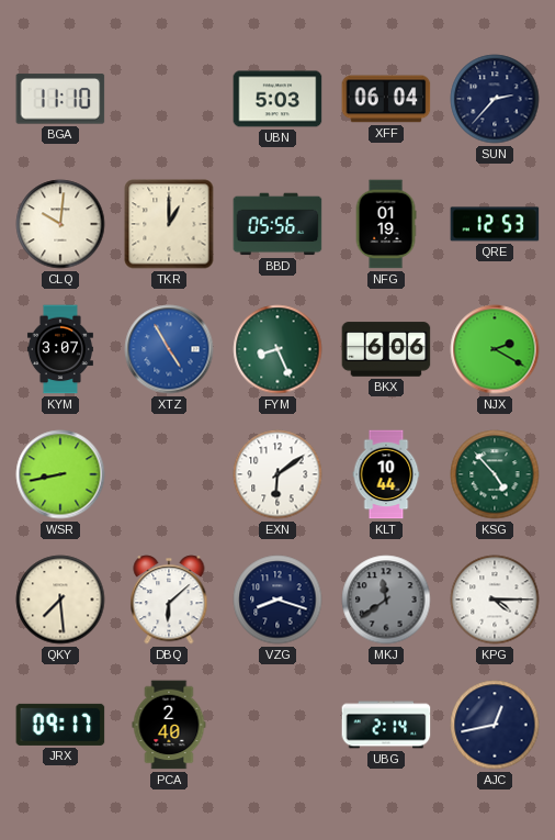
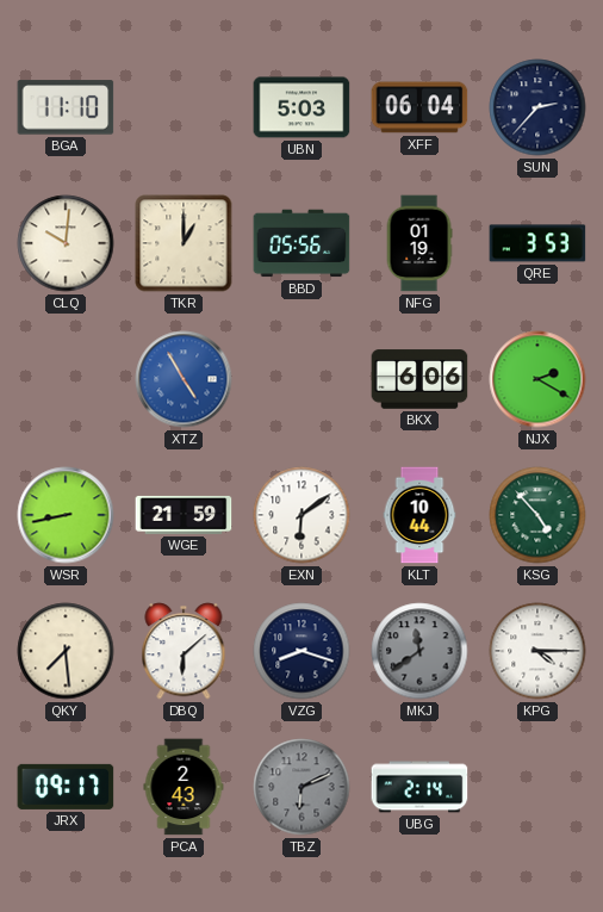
QRE: 12:53 -> 3:53 (537, 243)
KYM: 3:07 -> none (60, 349)
FYM: 8:26 -> none (277, 349)
WGE: none -> 21:59 (184, 515)
PCA: 2:40 -> 2:43 (184, 787)
TBZ: none -> 6:11 (301, 787)
AJC: 12:43 -> none (495, 725)
